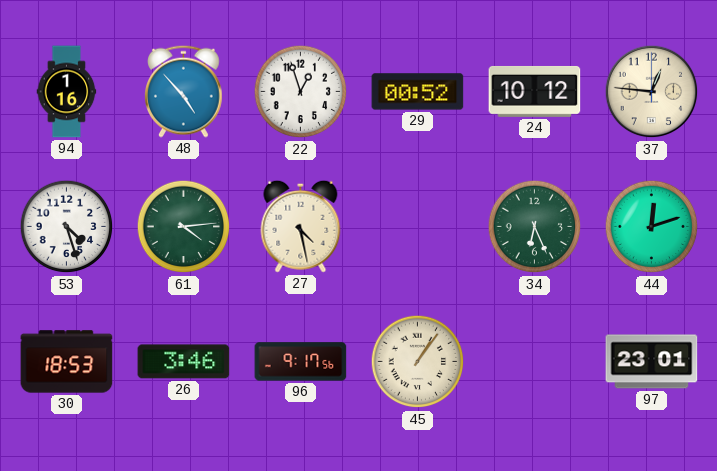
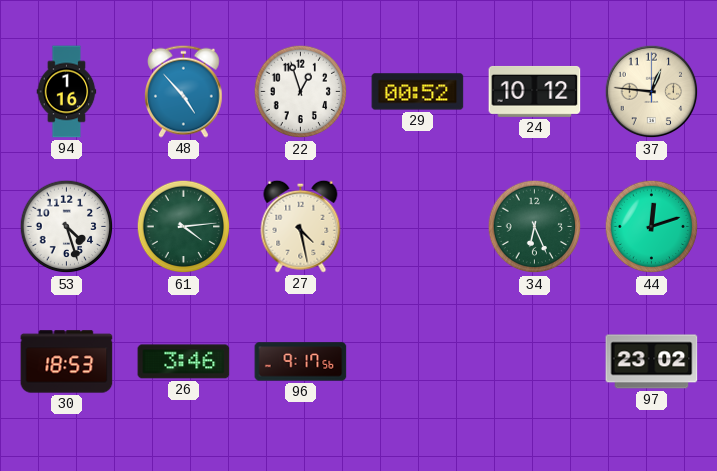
45: 1:06 -> none (418, 362)
97: 23:01 -> 23:02 (652, 362)
